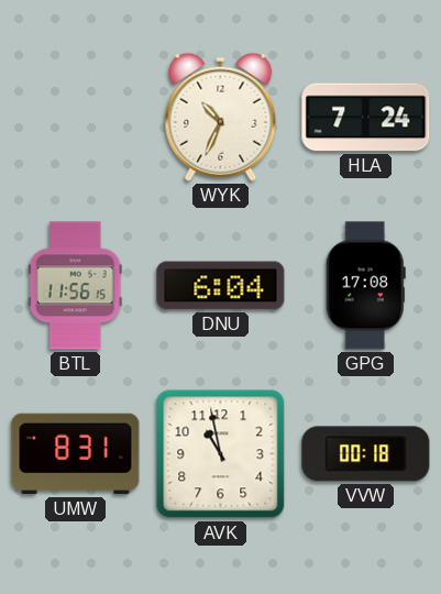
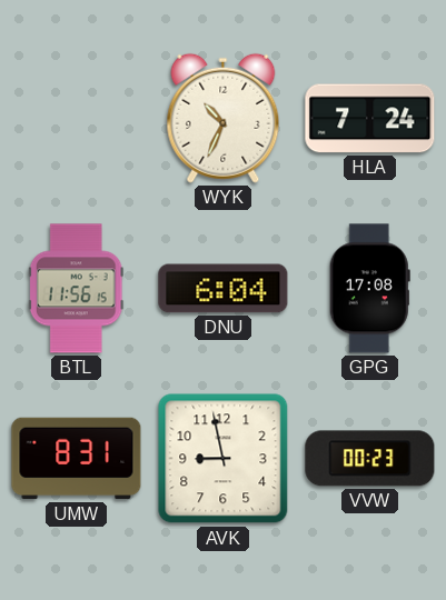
AVK: 10:58 -> 8:58 (224, 459)
VVW: 00:18 -> 00:23 (370, 459)
